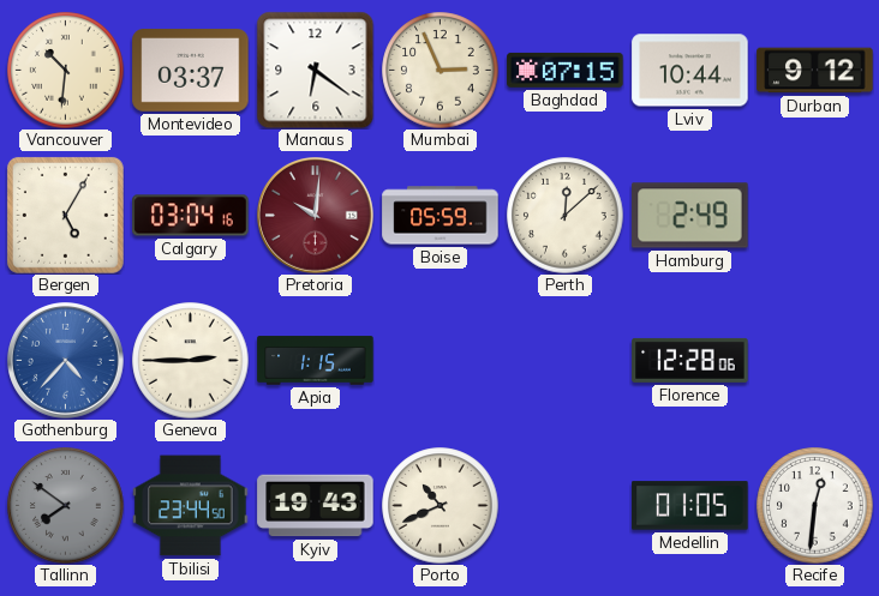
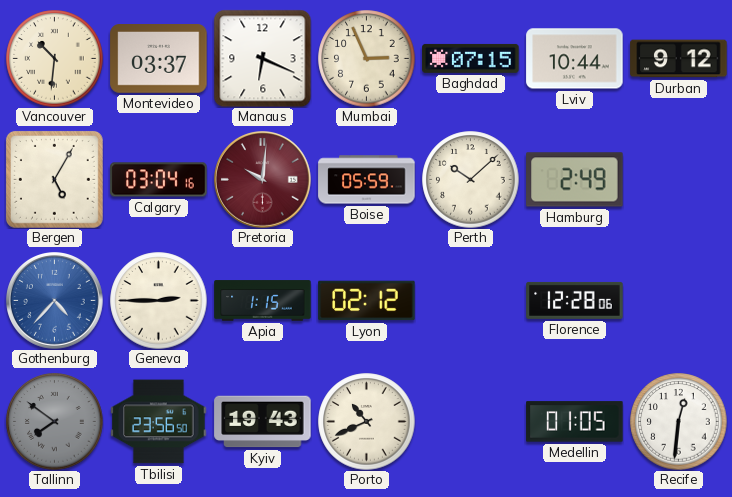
Manaus: 6:21 -> 6:19 (262, 58)
Perth: 12:08 -> 10:08 (471, 180)
Lyon: none -> 02:12 (367, 301)
Tbilisi: 23:44 -> 23:56 (159, 422)
